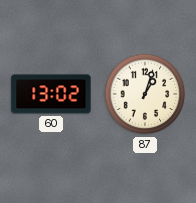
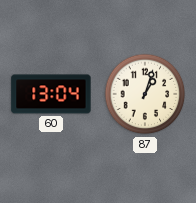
60: 13:02 -> 13:04 (51, 94)
